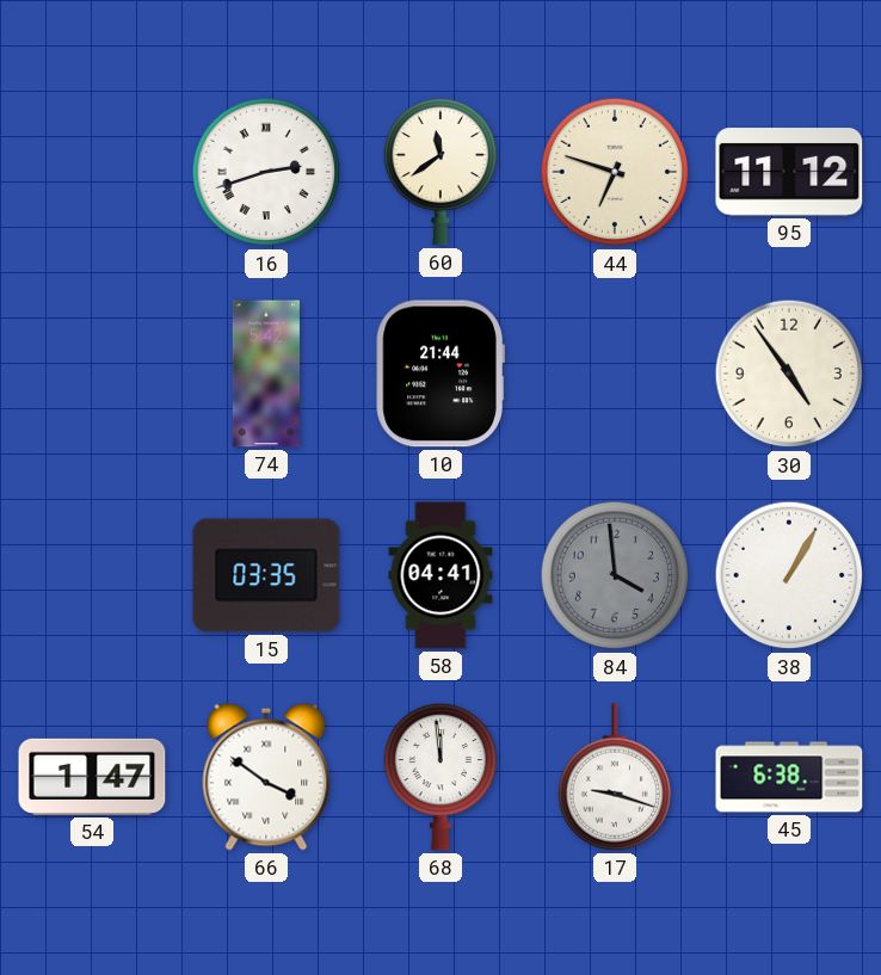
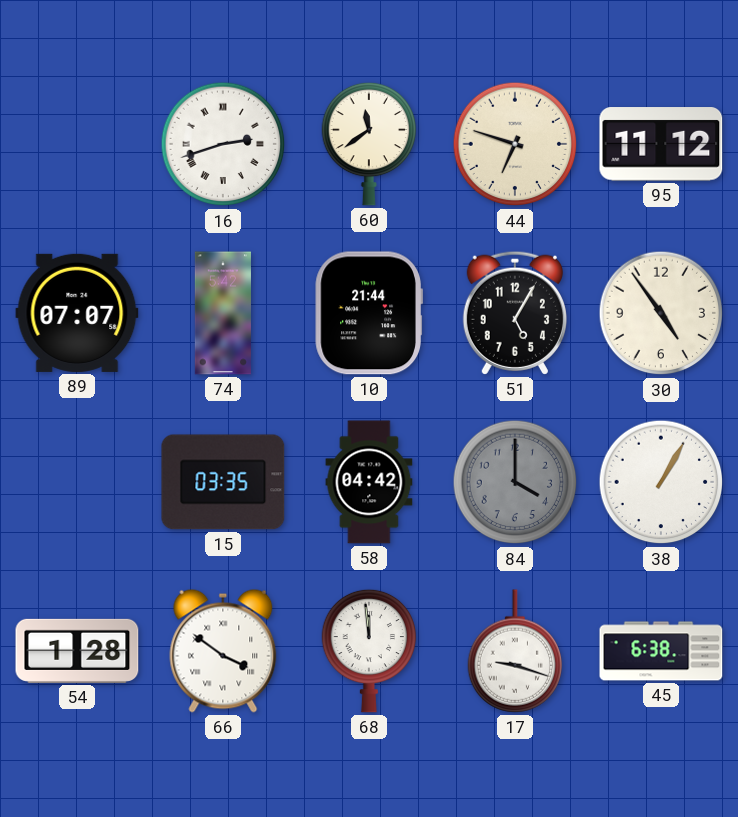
89: none -> 07:07 (77, 313)
51: none -> 5:05 (515, 313)
58: 04:41 -> 04:42 (369, 482)
84: 3:59 -> 4:00 (515, 482)
54: 1:47 -> 1:28 (77, 651)
